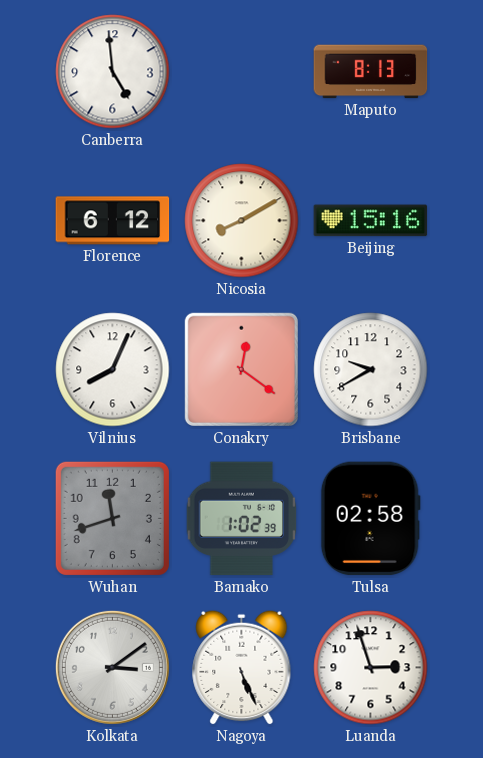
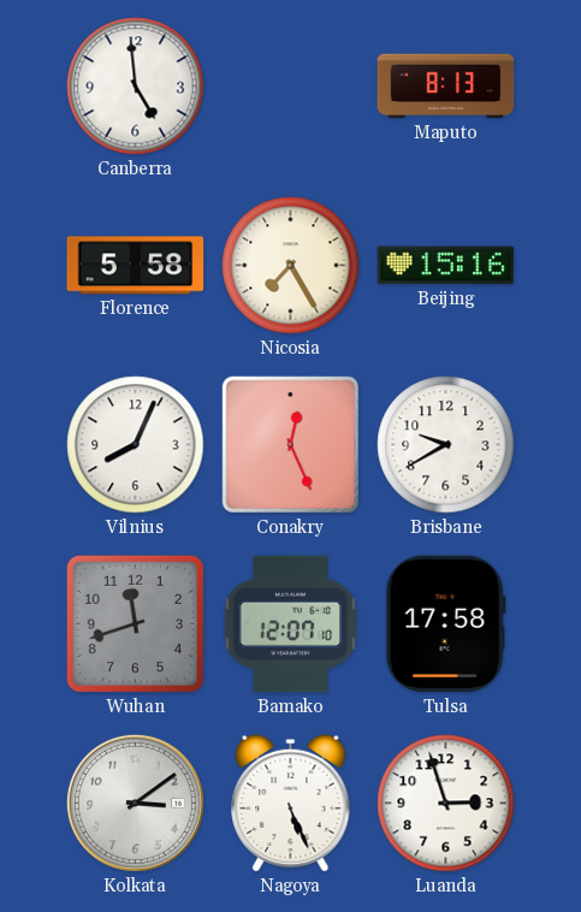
Florence: 6:12 -> 5:58 (136, 266)
Nicosia: 8:10 -> 7:25 (291, 266)
Conakry: 12:21 -> 12:26 (290, 444)
Bamako: 1:02 -> 12:07 (291, 624)
Tulsa: 02:58 -> 17:58 (445, 624)
